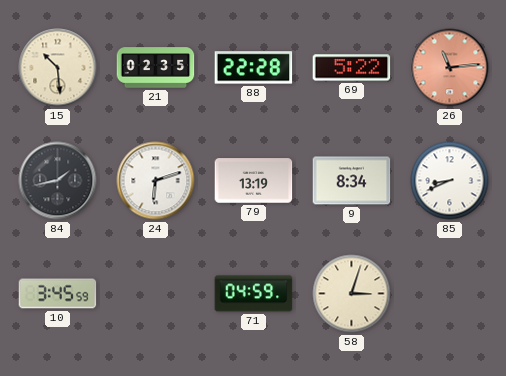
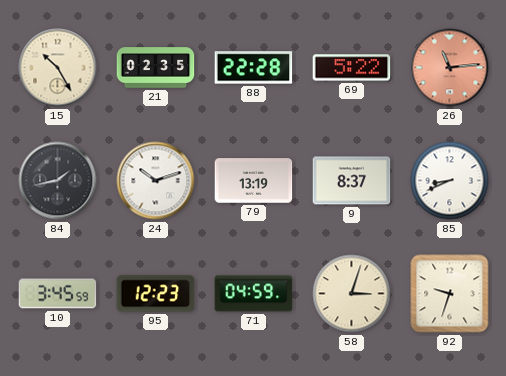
15: 10:29 -> 10:25 (58, 68)
24: 6:12 -> 10:12 (156, 181)
9: 8:34 -> 8:37 (352, 181)
95: none -> 12:23 (156, 294)
92: none -> 9:33 (450, 294)
